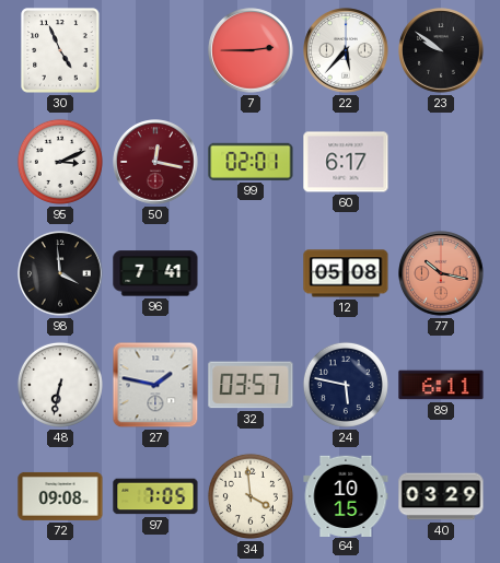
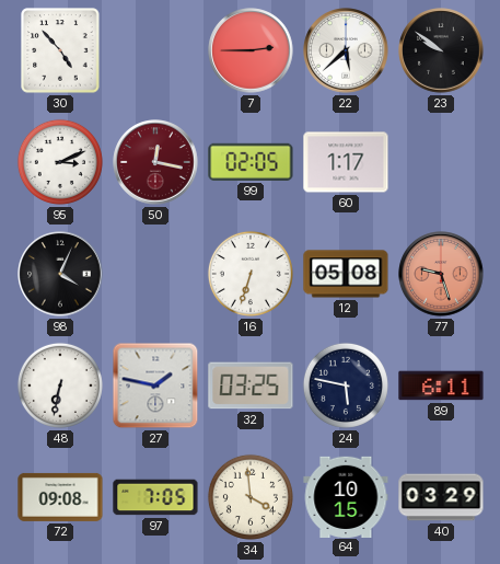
30: 4:56 -> 4:53 (60, 50)
22: 5:37 -> 5:38 (346, 50)
99: 02:01 -> 02:05 (251, 162)
60: 6:17 -> 1:17 (346, 162)
98: 3:59 -> 4:04 (60, 274)
96: 7:41 -> none (155, 273)
16: none -> 6:33 (251, 274)
77: 10:17 -> 9:27 (441, 274)
32: 03:57 -> 03:25 (251, 385)
